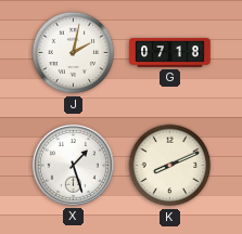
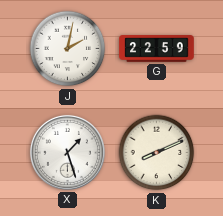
G: 07:18 -> 22:59 (157, 49)
